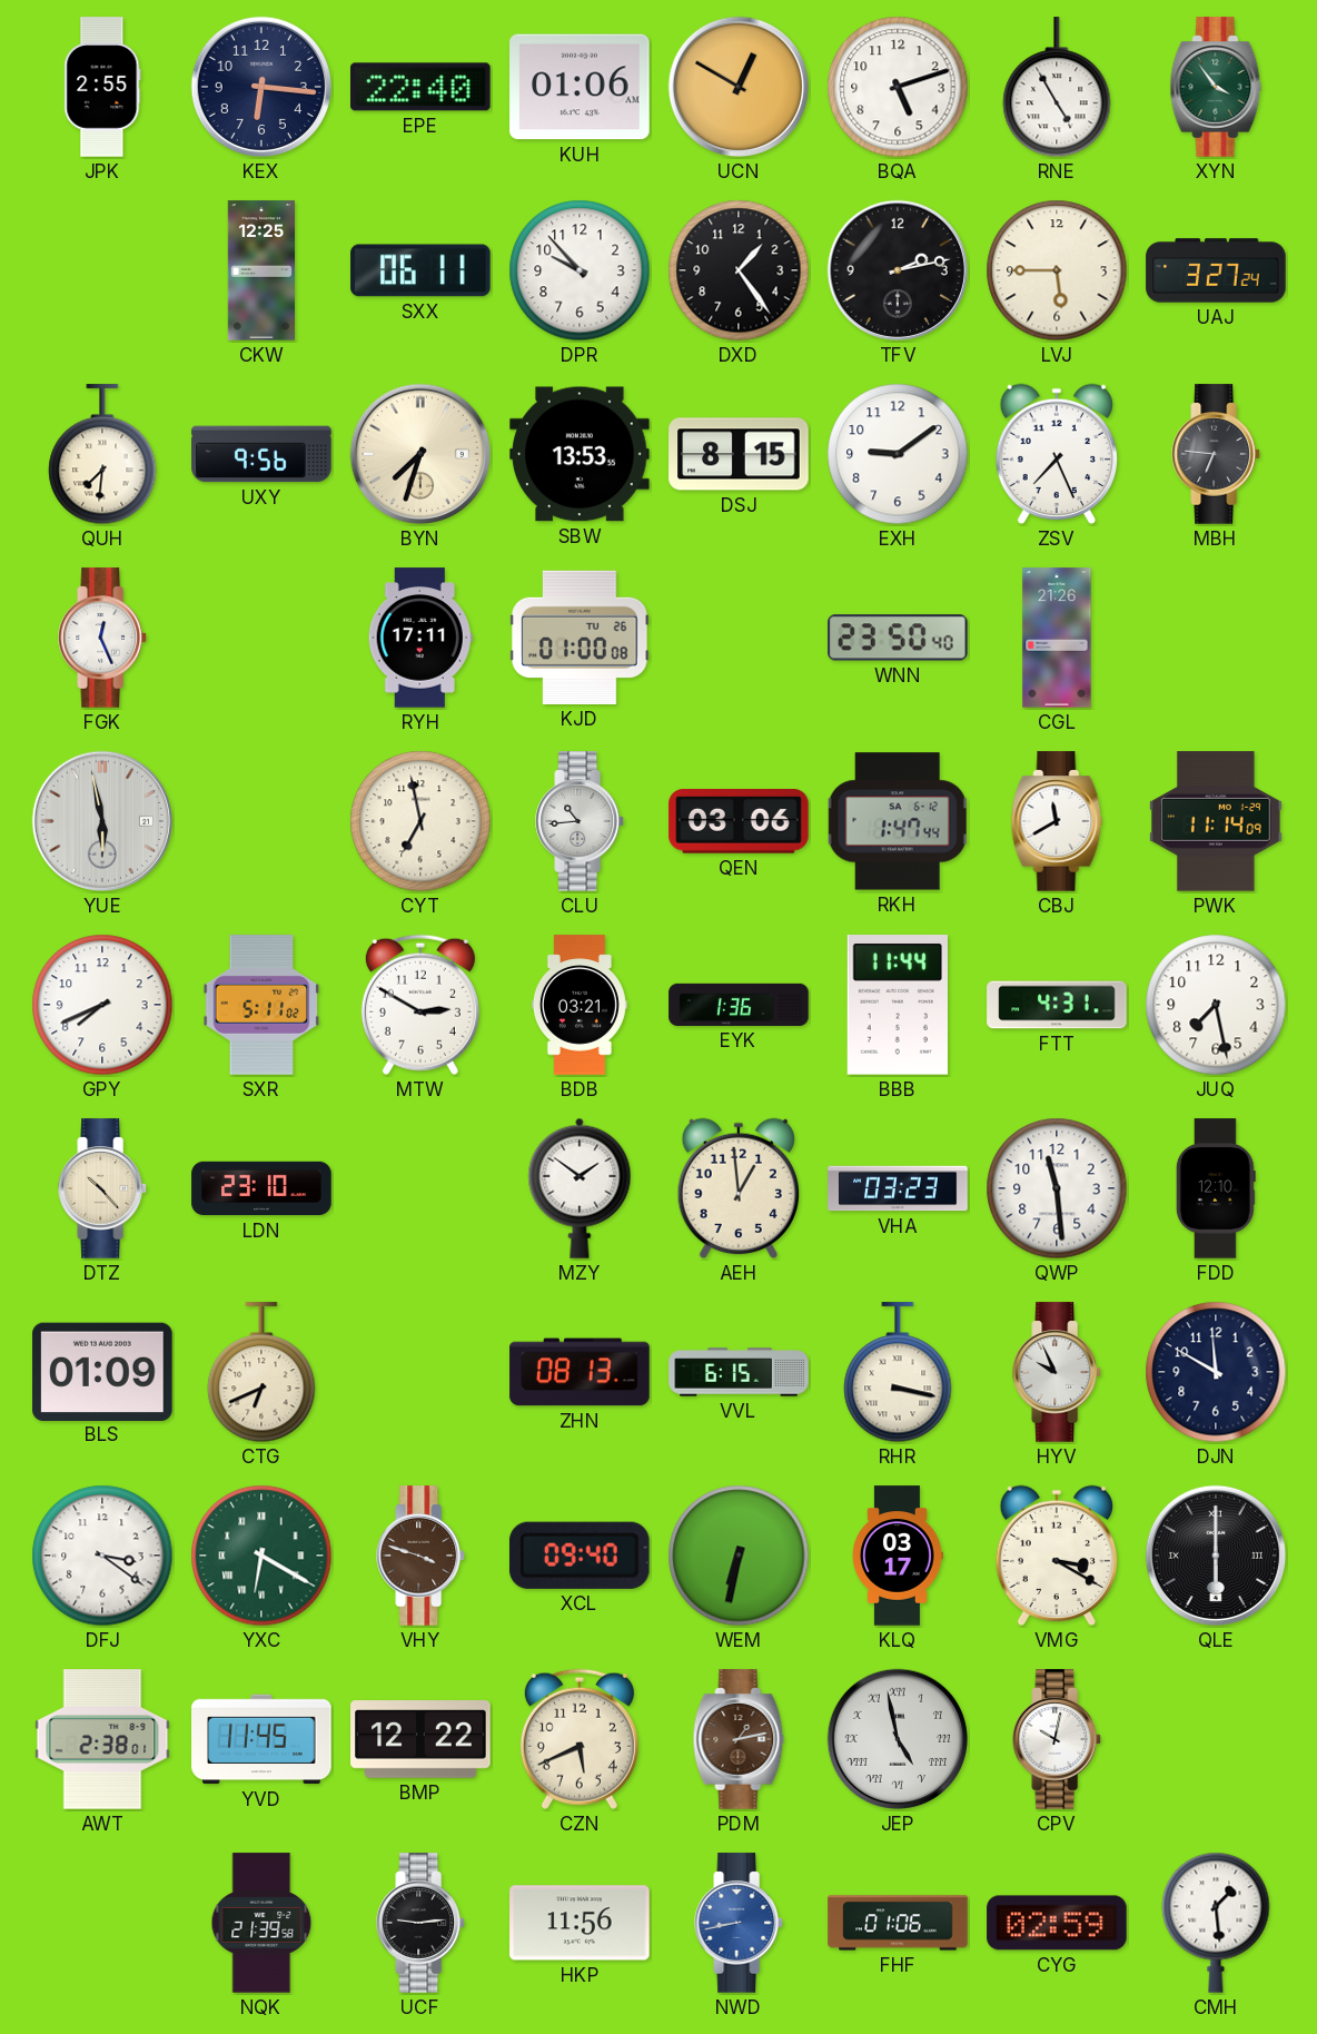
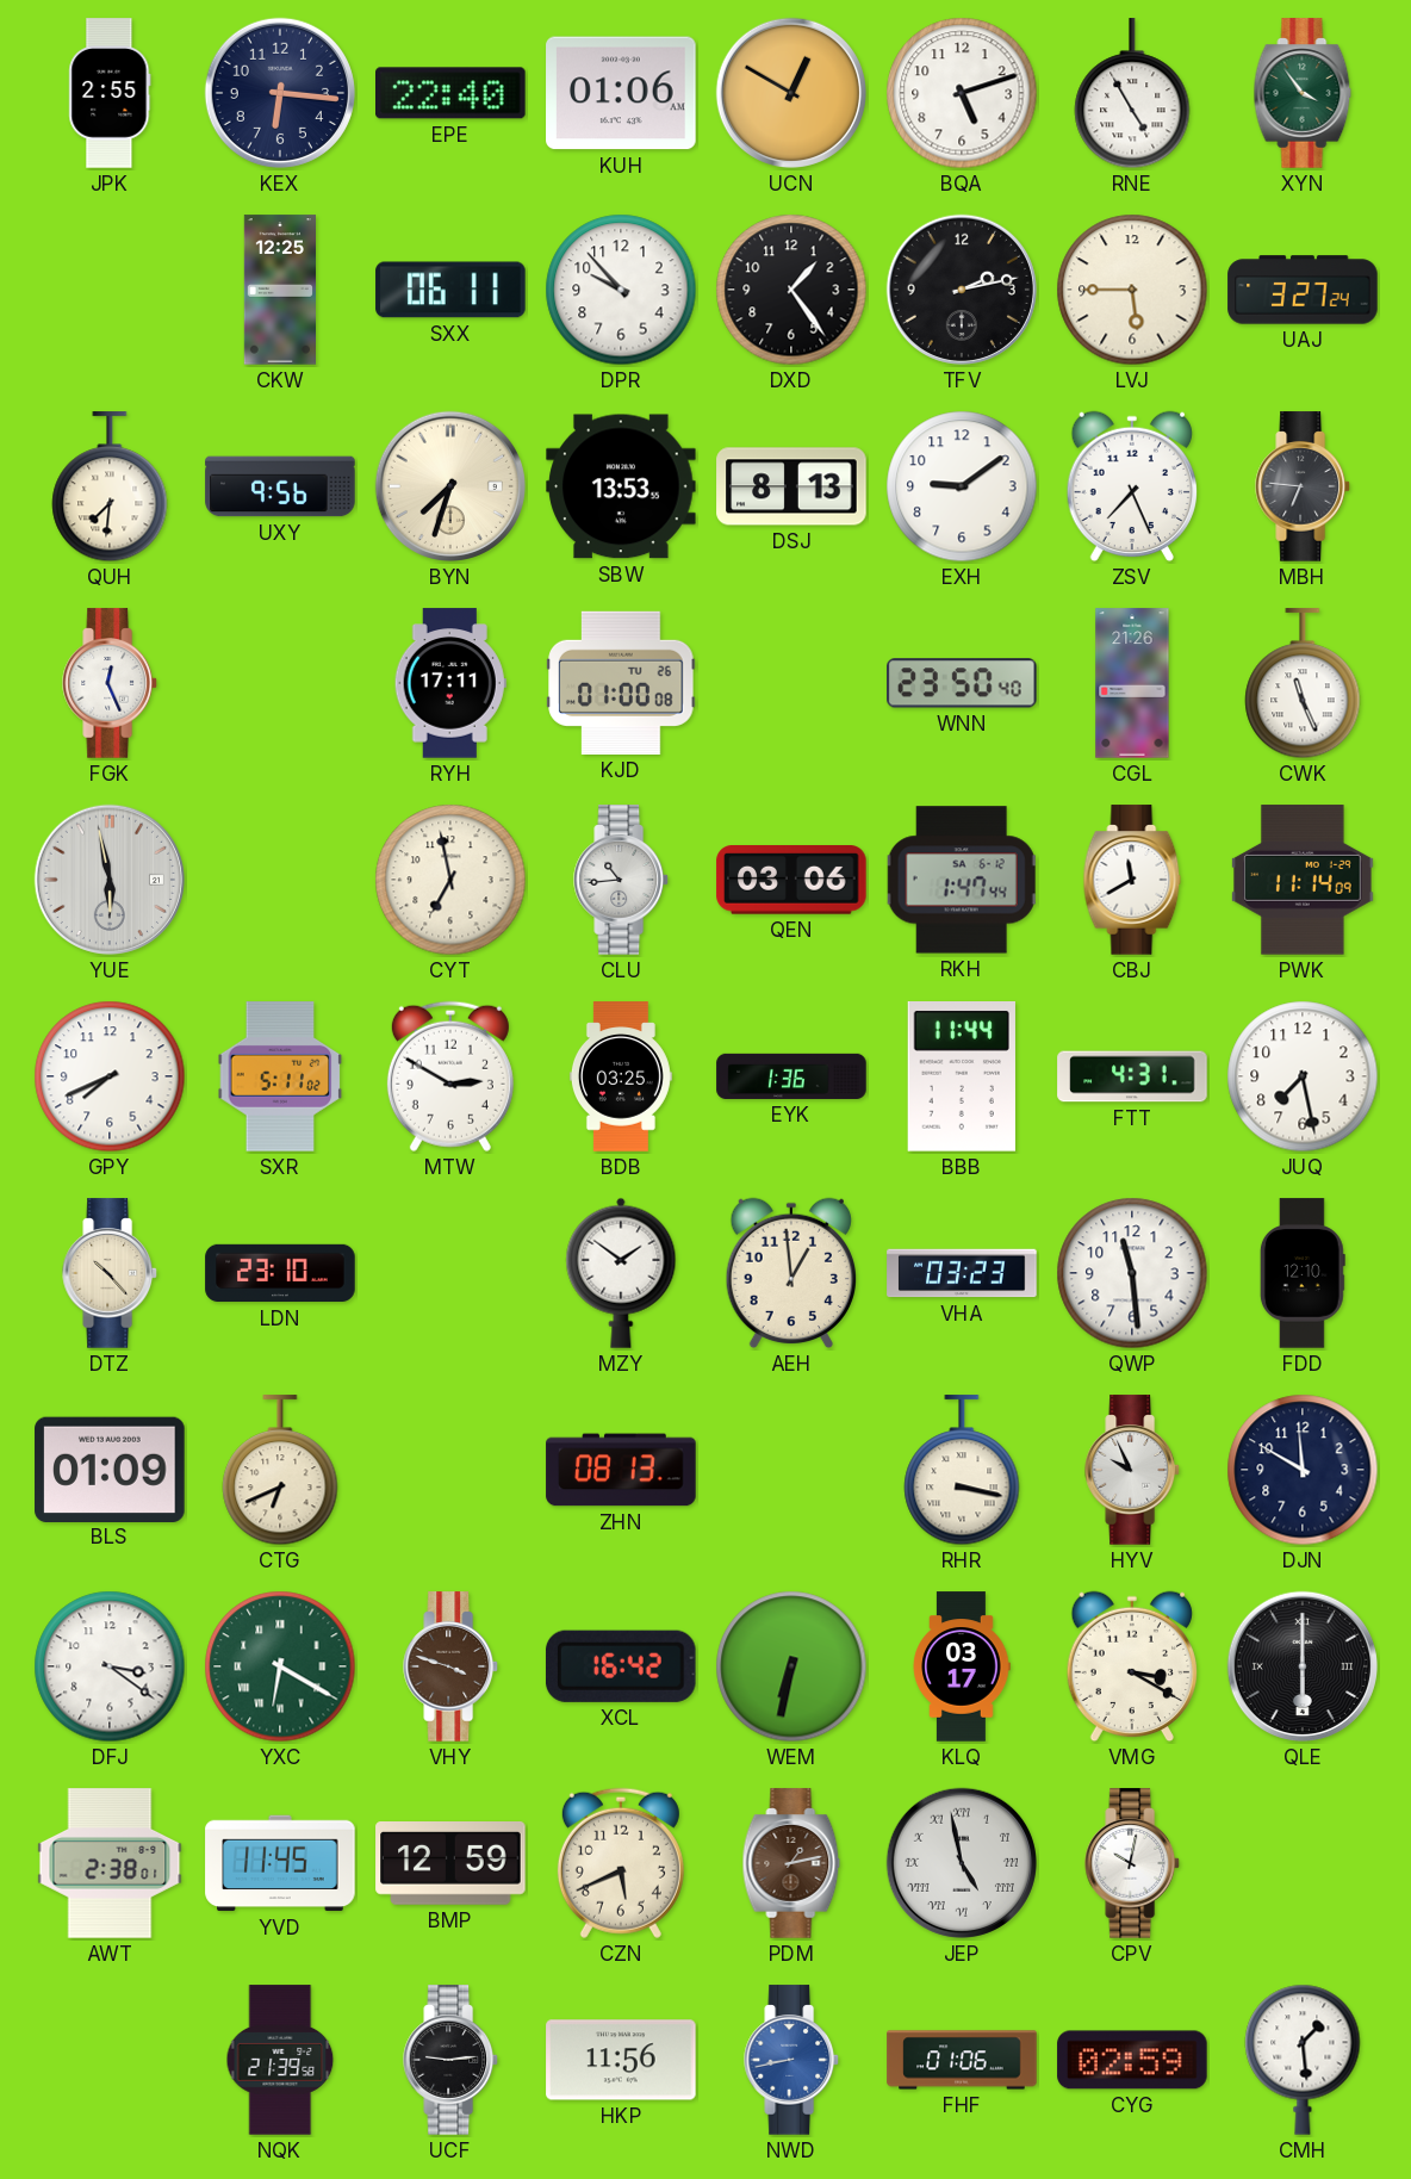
DSJ: 8:15 -> 8:13 (791, 486)
CWK: none -> 11:26 (1303, 684)
BDB: 03:21 -> 03:25 (621, 1076)
VVL: 6:15 -> none (739, 1372)
XCL: 09:40 -> 16:42 (621, 1666)
BMP: 12:22 -> 12:59 (450, 1864)
